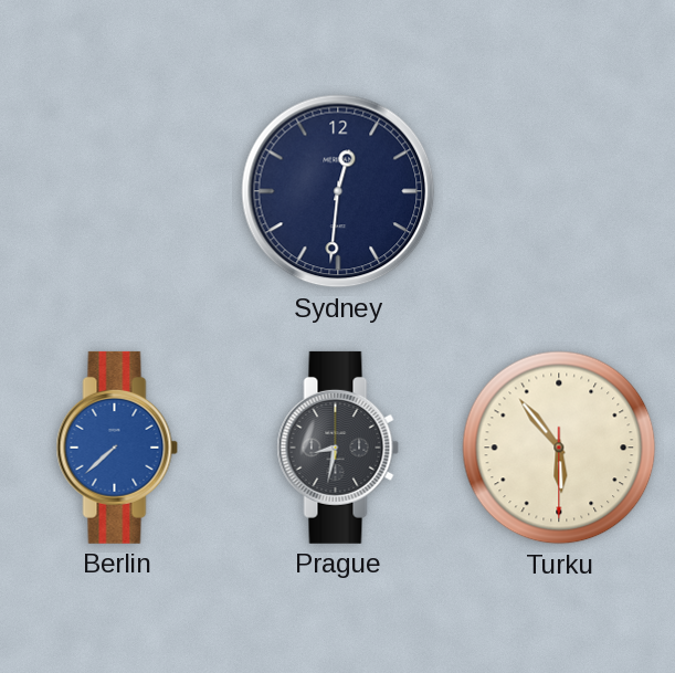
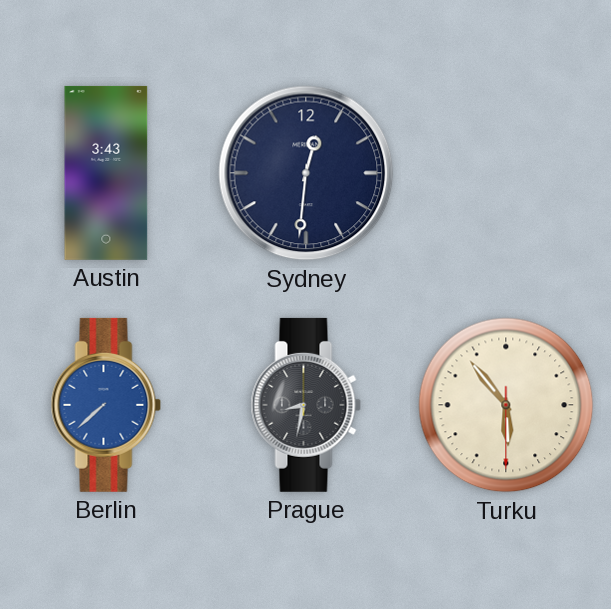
Austin: none -> 3:43 (106, 173)
